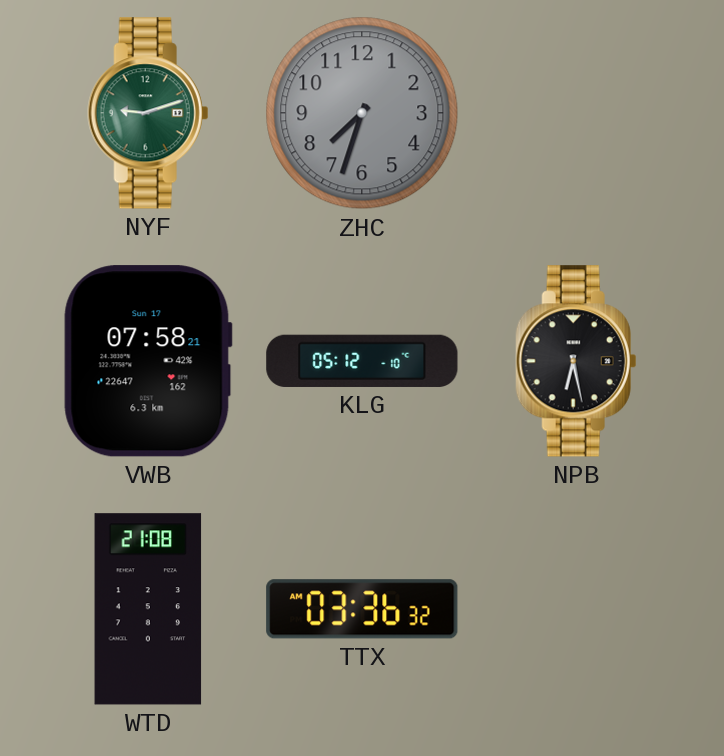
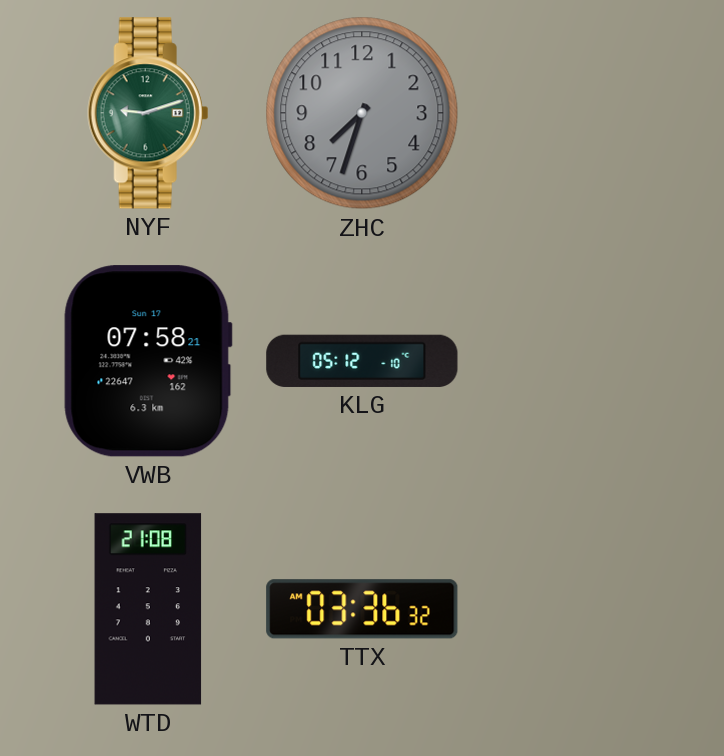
NPB: 6:28 -> none (576, 361)
